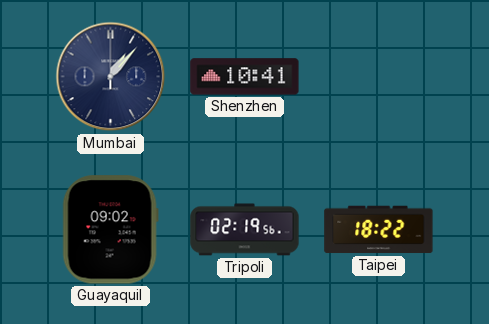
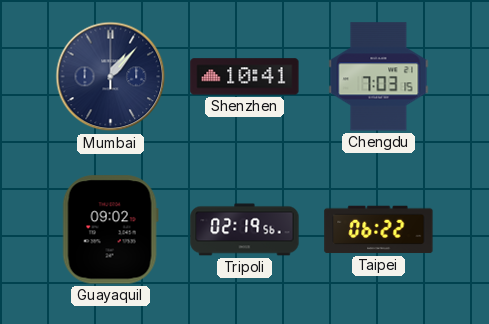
Chengdu: none -> 7:03 (379, 77)
Taipei: 18:22 -> 06:22 (379, 230)
